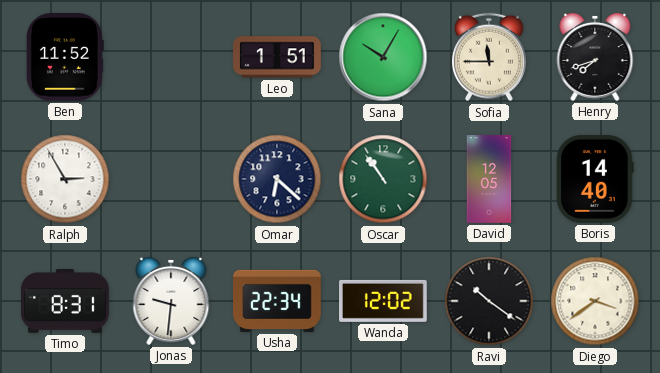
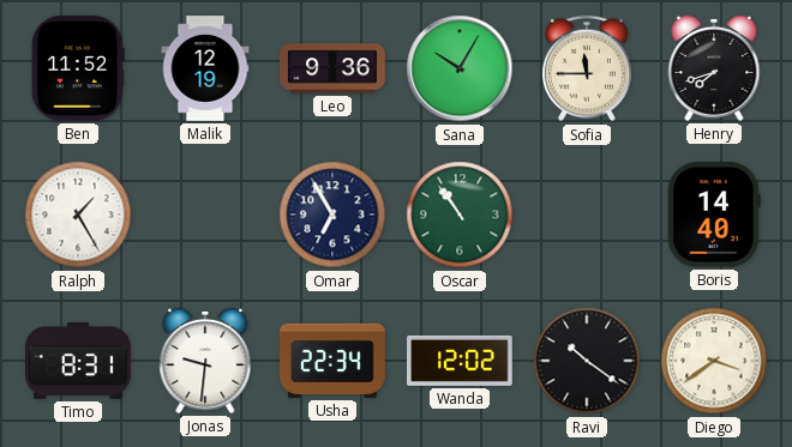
Malik: none -> 12:19 (205, 68)
Leo: 1:51 -> 9:36 (334, 68)
Ralph: 2:55 -> 1:25 (78, 215)
Omar: 6:22 -> 6:55 (332, 215)
David: 12:05 -> none (489, 179)
